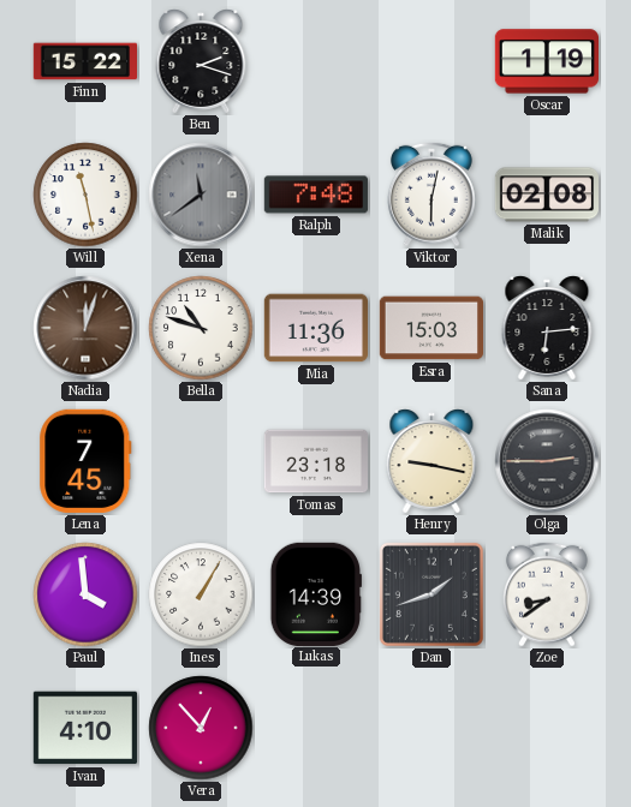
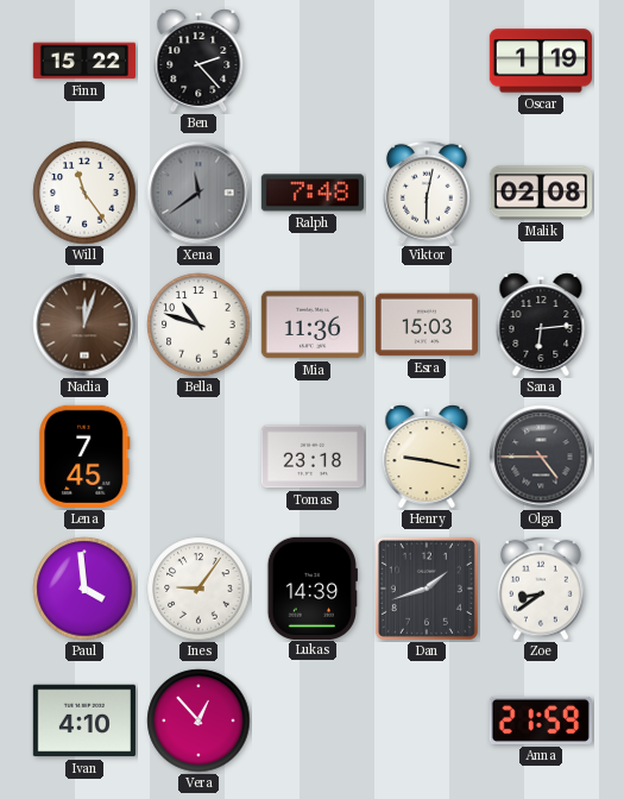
Ben: 2:18 -> 2:23 (198, 61)
Will: 11:28 -> 11:24 (84, 193)
Olga: 2:45 -> 4:45 (541, 457)
Ines: 1:05 -> 9:06 (198, 589)
Anna: none -> 21:59 (541, 721)
